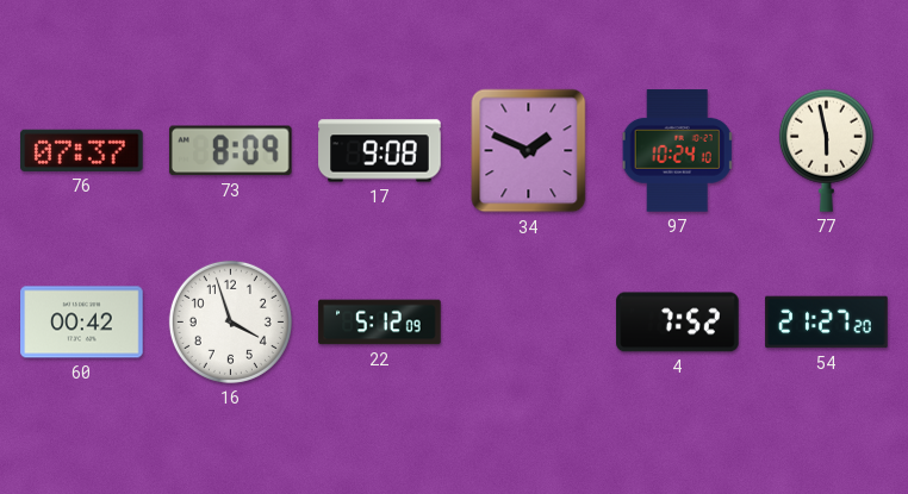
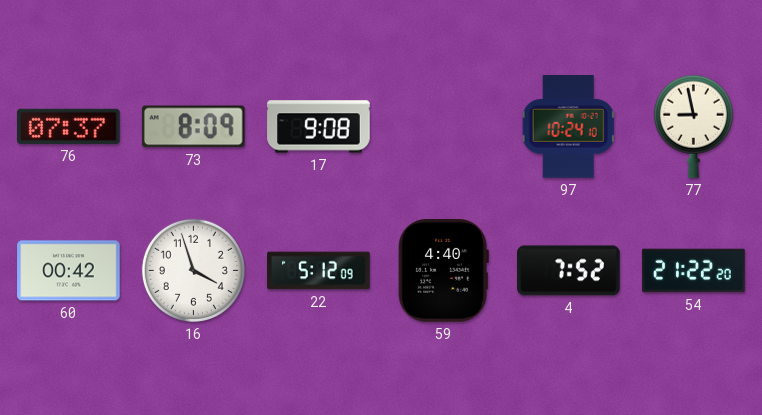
34: 1:49 -> none (529, 151)
77: 5:58 -> 8:58 (693, 126)
59: none -> 4:40 (443, 271)
54: 21:27 -> 21:22 (694, 271)
